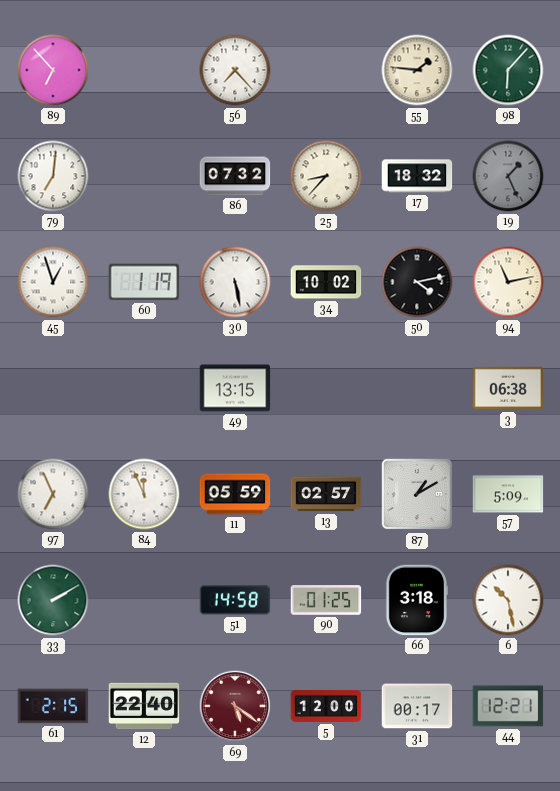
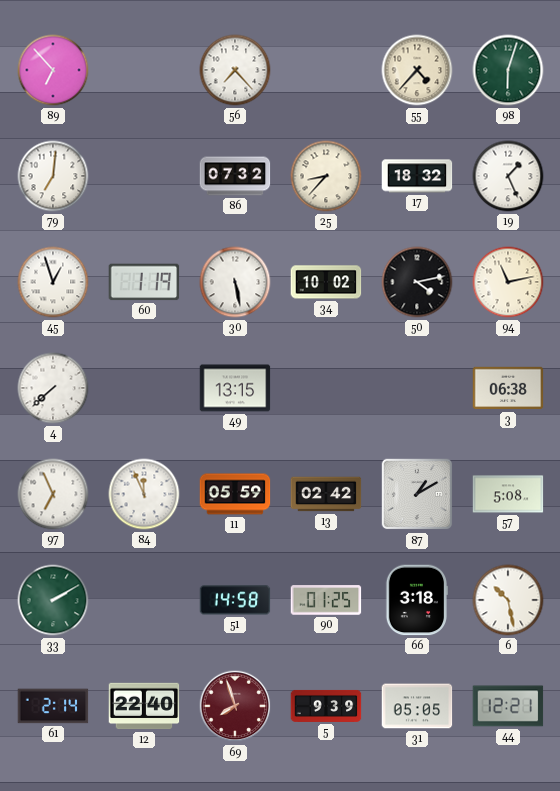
55: 1:46 -> 4:37 (417, 70)
98: 6:07 -> 6:03 (508, 70)
19 dial: grey -> white (508, 176)
4: none -> 7:38 (53, 388)
13: 02:57 -> 02:42 (326, 494)
57: 5:09 -> 5:08 (508, 494)
61: 2:15 -> 2:14 (53, 706)
69: 5:21 -> 7:57 (235, 706)
5: 12:00 -> 9:39 (326, 706)
31: 00:17 -> 05:05 (417, 706)
